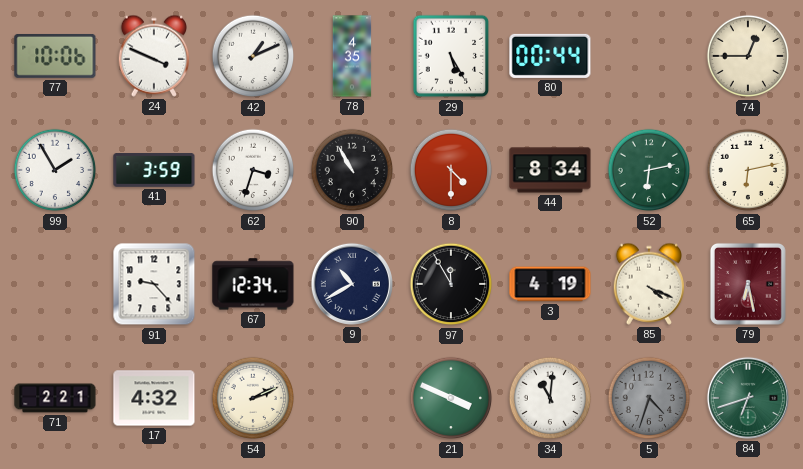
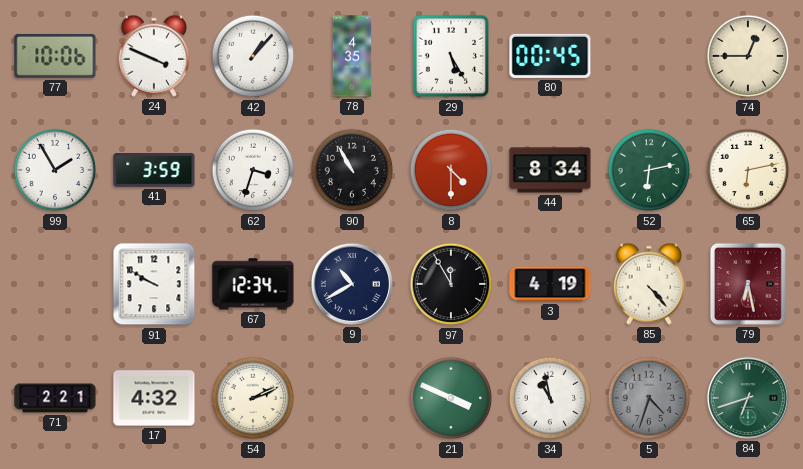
42: 1:11 -> 1:07 (253, 56)
80: 00:44 -> 00:45 (550, 56)
91: 9:23 -> 9:50 (154, 284)
85: 4:19 -> 4:23 (648, 284)
34: 11:01 -> 10:58 (550, 398)
